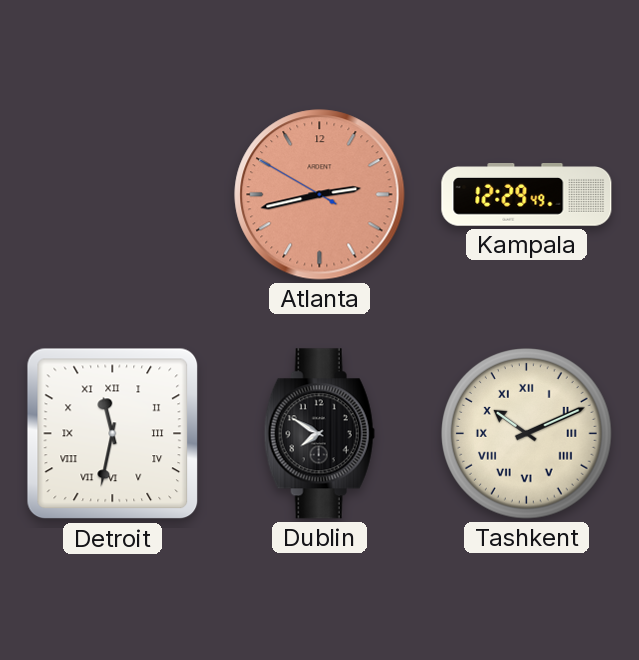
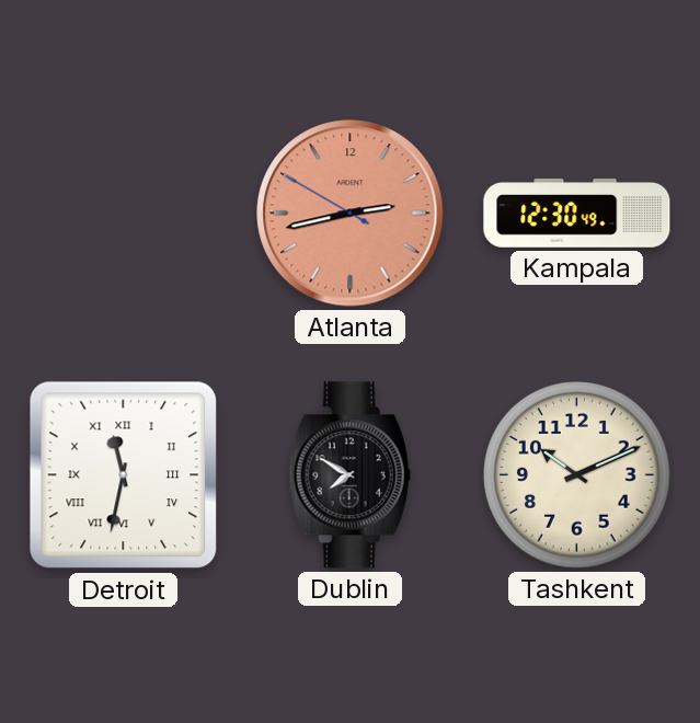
Kampala: 12:29 -> 12:30 (577, 214)
Tashkent numerals: Roman -> Arabic (577, 475)
